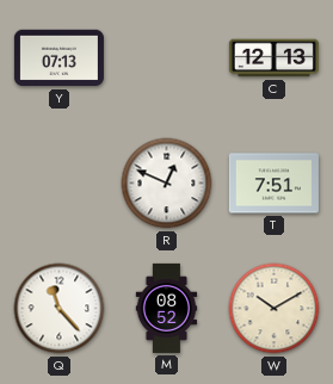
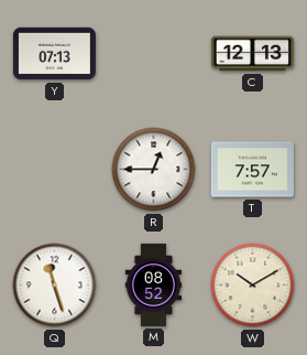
R: 12:49 -> 12:45 (154, 170)
T: 7:51 -> 7:57 (252, 170)
Q: 11:23 -> 11:27 (55, 286)
